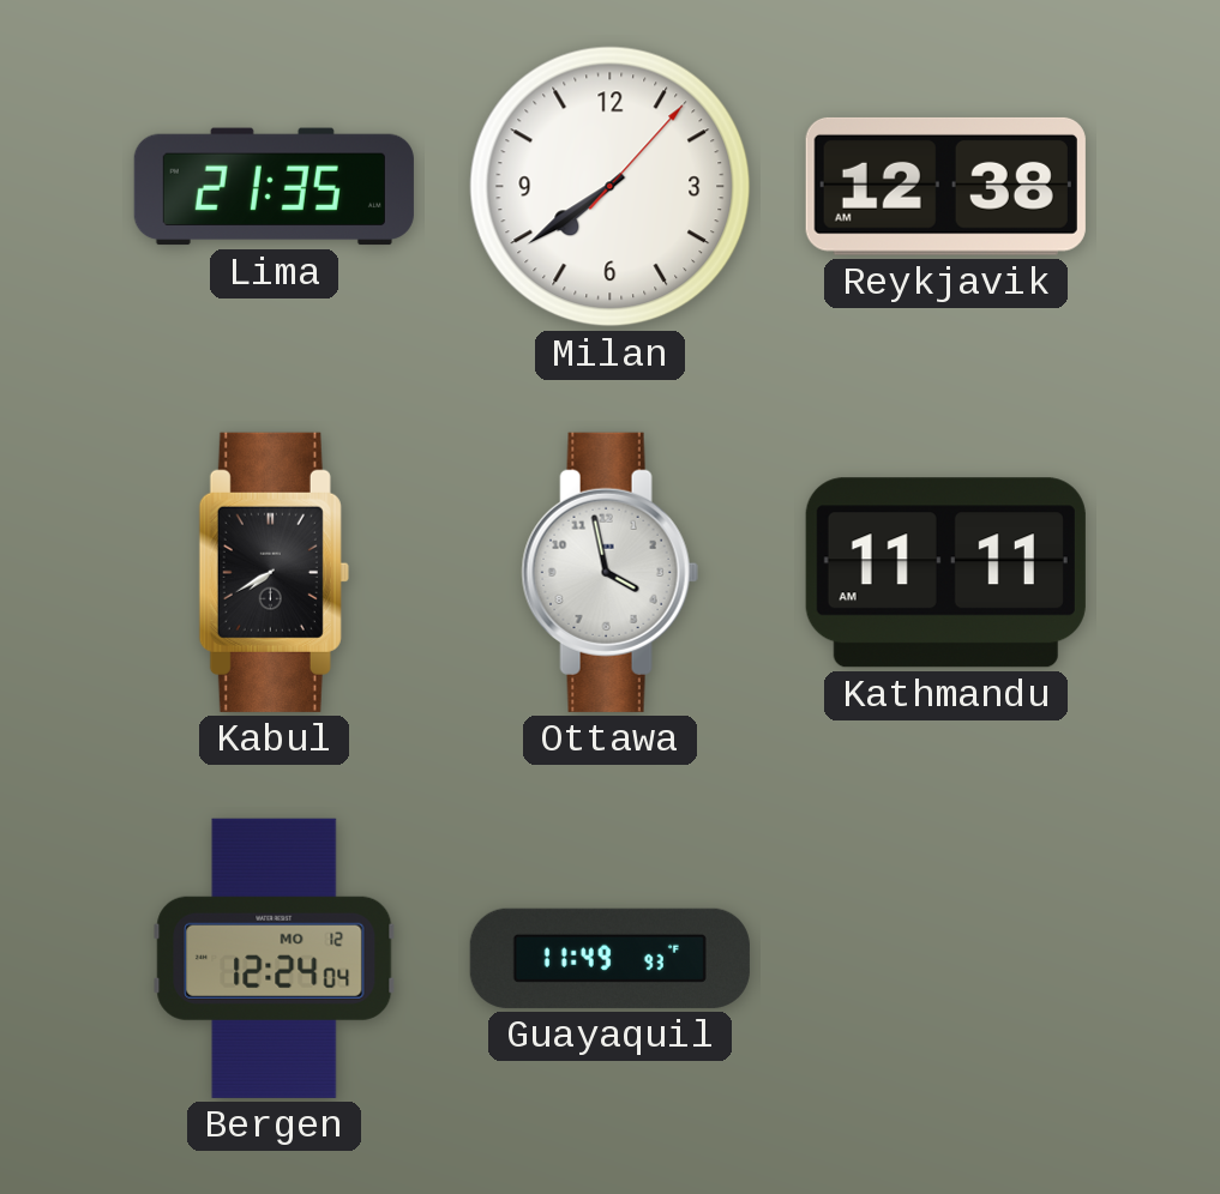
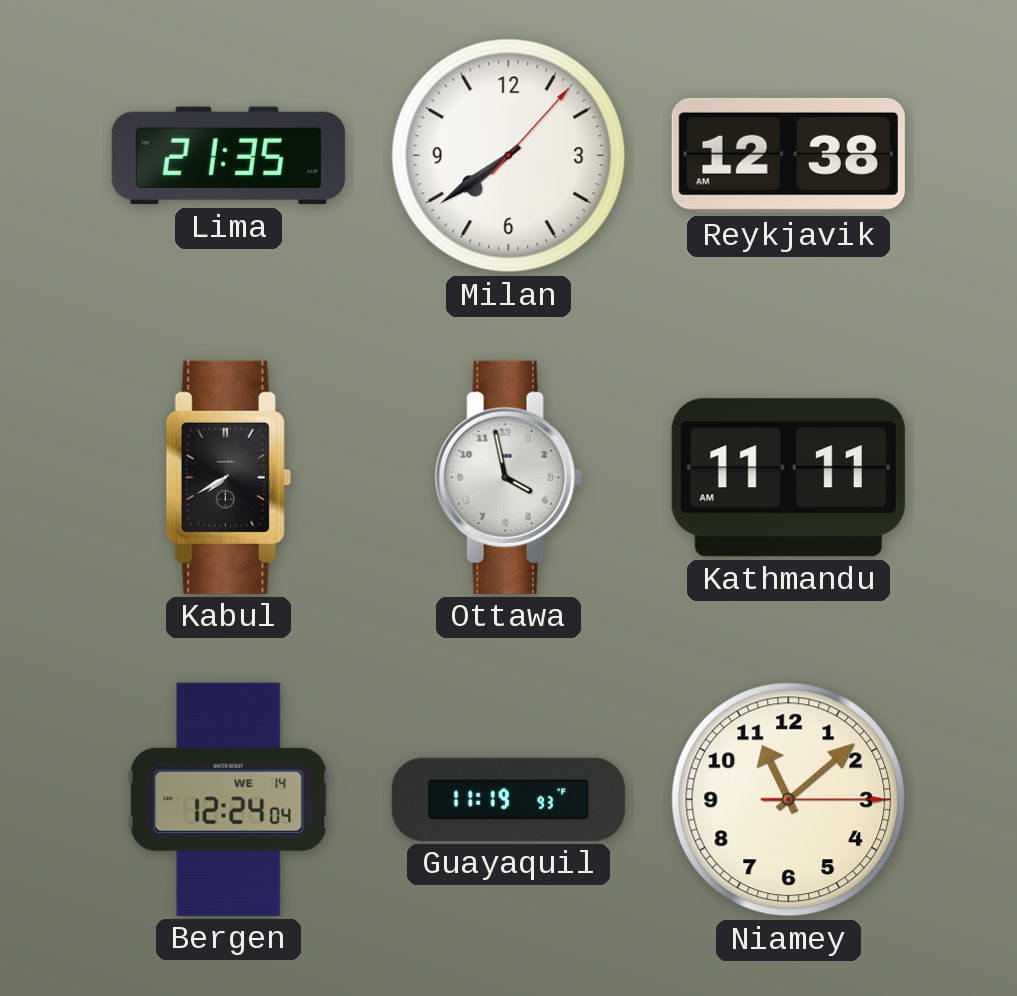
Bergen date: MO 12 -> WE 14 (229, 799)
Guayaquil: 11:49 -> 11:19 (508, 799)
Niamey: none -> 11:08 (789, 800)
